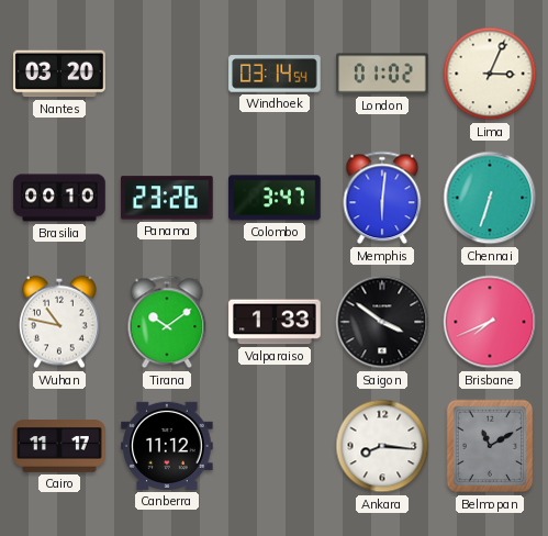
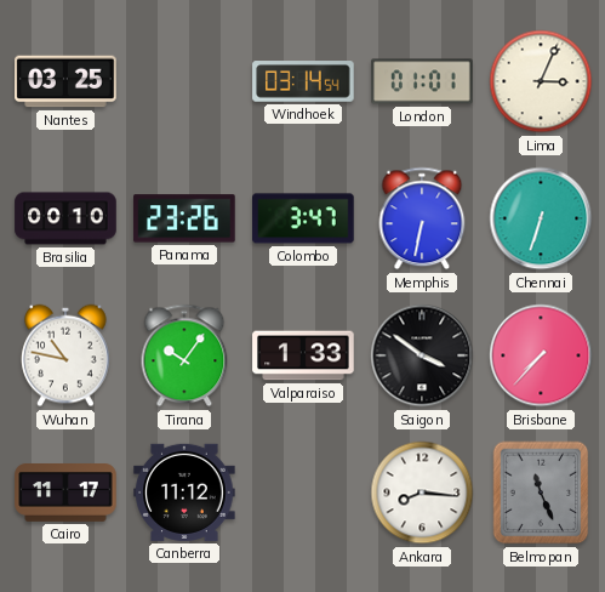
Nantes: 03:20 -> 03:25 (65, 81)
London: 01:02 -> 01:01 (422, 81)
Memphis: 6:01 -> 6:32 (422, 218)
Tirana: 10:09 -> 10:06 (184, 355)
Brisbane: 7:41 -> 7:37 (541, 355)
Belmopan: 11:10 -> 11:26 (541, 493)
